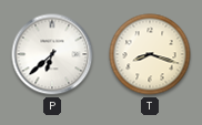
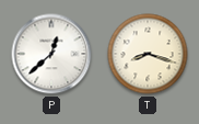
P: 6:38 -> 12:38 (51, 54)
